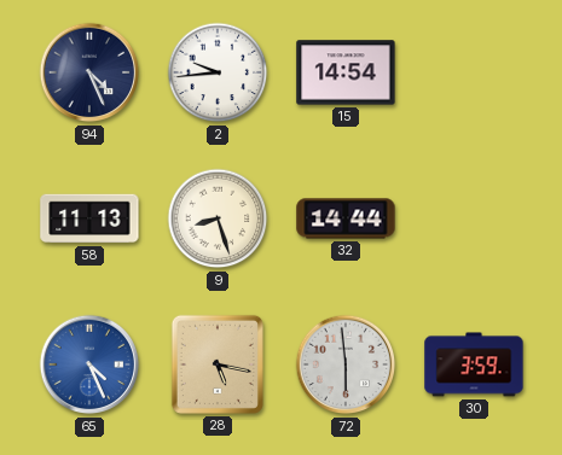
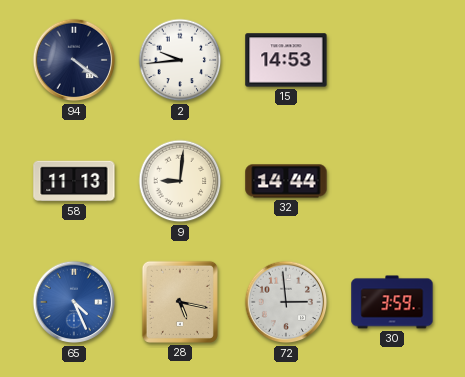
94: 4:26 -> 4:21 (74, 60)
15: 14:54 -> 14:53 (286, 60)
9: 8:27 -> 9:01 (180, 181)
72: 5:59 -> 2:59 (286, 302)
